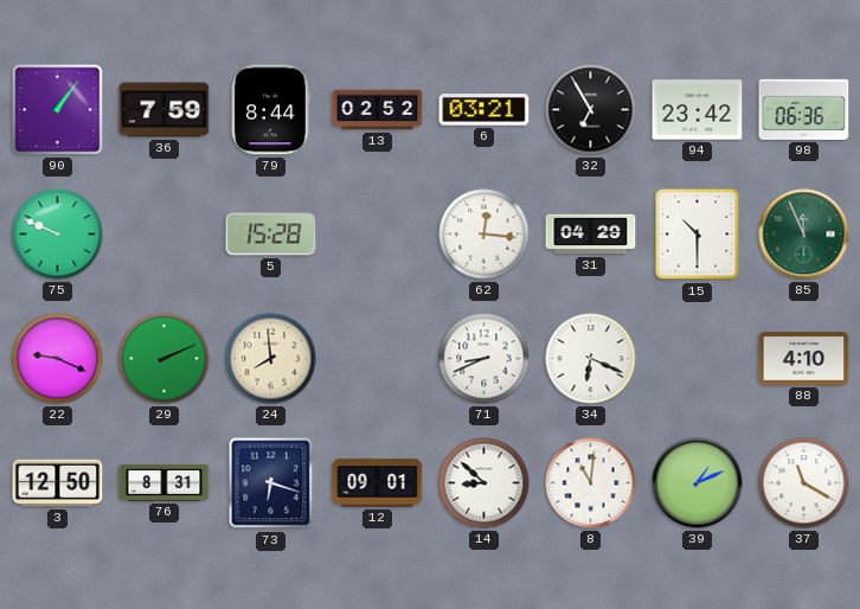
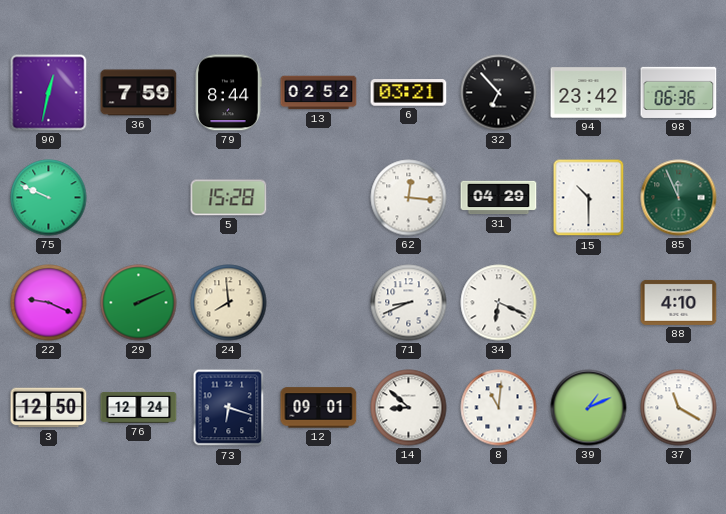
90: 1:06 -> 12:32 (49, 93)
32: 6:55 -> 6:53 (499, 93)
76: 8:31 -> 12:24 (139, 407)
